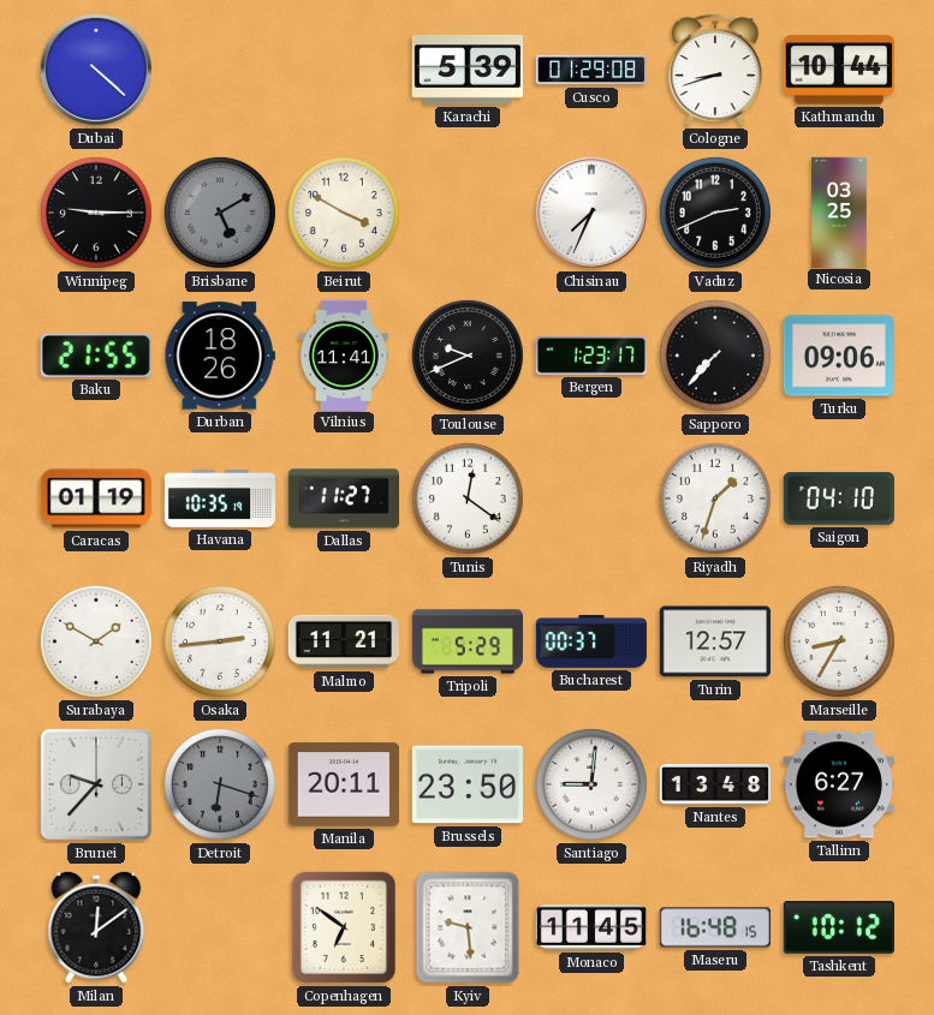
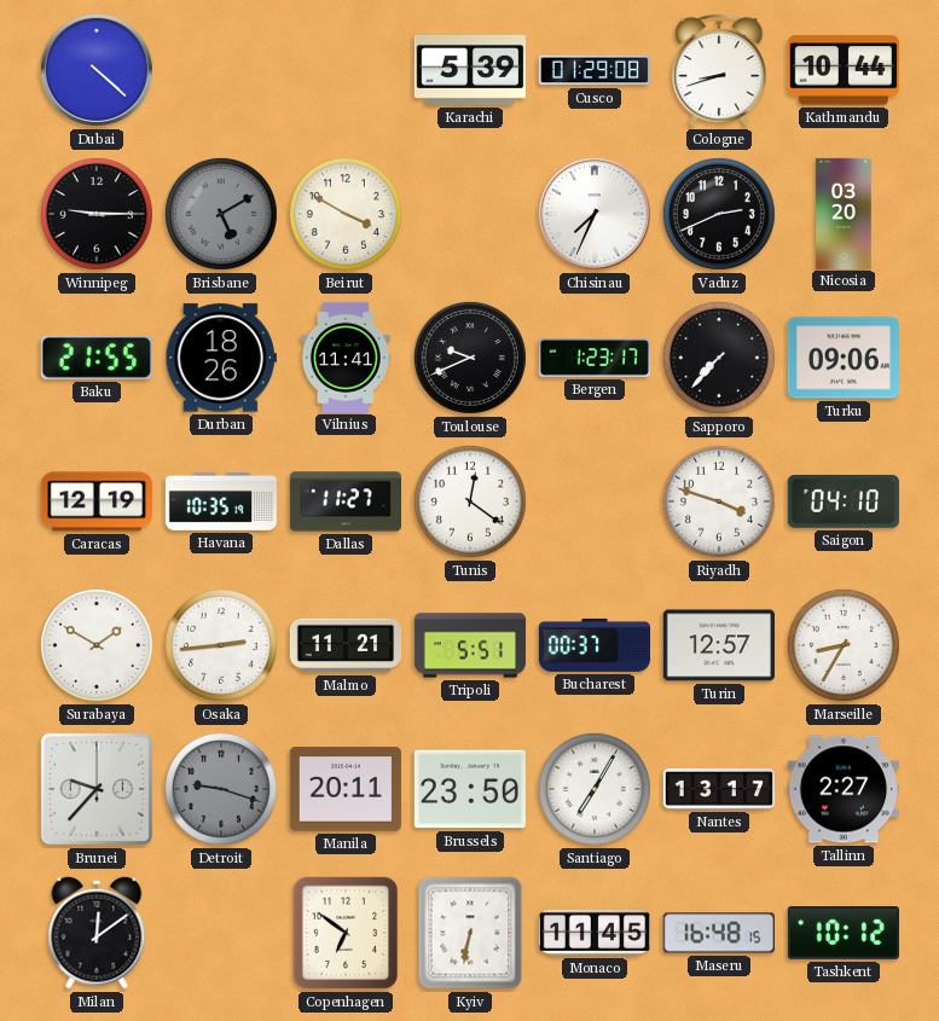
Nicosia: 03:25 -> 03:20 (844, 213)
Caracas: 01:19 -> 12:19 (97, 501)
Riyadh: 1:33 -> 3:48 (719, 501)
Tripoli: 5:29 -> 5:51 (469, 645)
Detroit: 6:18 -> 9:18 (221, 789)
Santiago: 9:01 -> 7:05 (595, 789)
Nantes: 13:48 -> 13:17 (718, 790)
Tallinn: 6:27 -> 2:27 (844, 789)
Kyiv: 9:29 -> 6:32 (470, 933)
